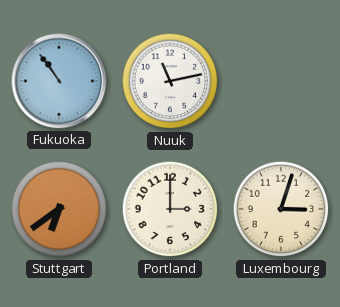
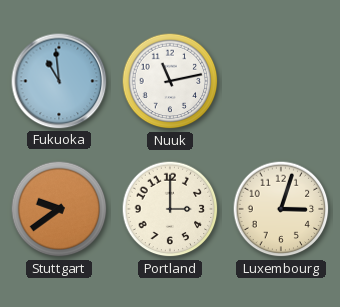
Fukuoka: 10:54 -> 10:59 (59, 81)
Stuttgart: 6:39 -> 9:39 (59, 209)
